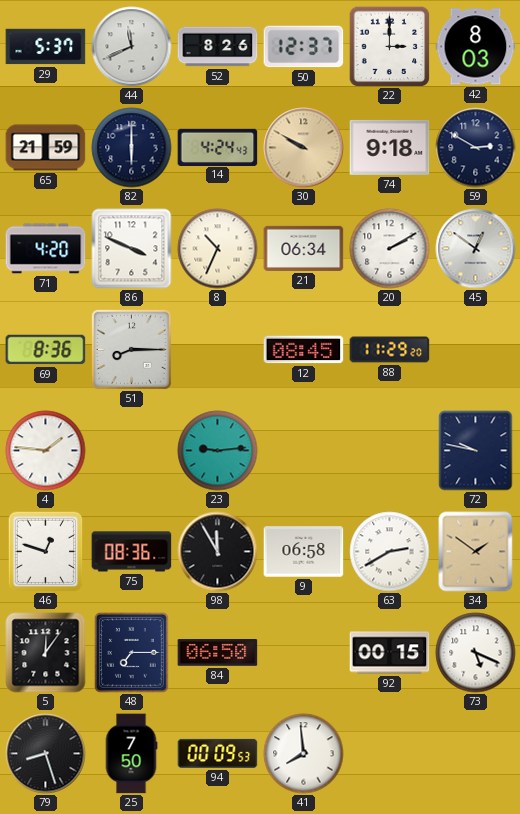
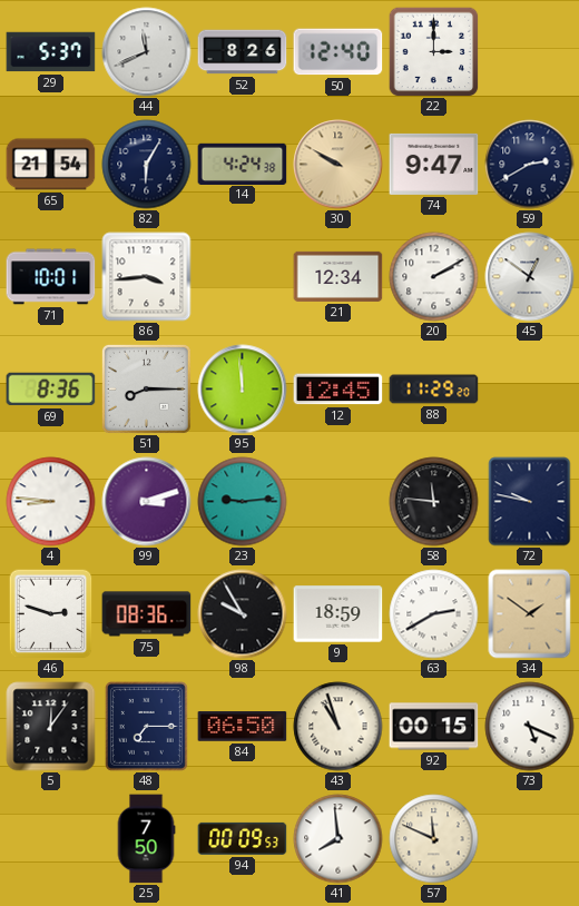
50: 12:37 -> 12:40 (338, 52)
42: 8:03 -> none (476, 47)
65: 21:59 -> 21:54 (51, 165)
82: 6:00 -> 6:05 (147, 165)
14: 4:24:43 -> 4:24:38 (243, 164)
74: 9:18 -> 9:47 (434, 164)
59: 2:50 -> 2:40 (530, 165)
71: 4:20 -> 10:01 (51, 277)
86: 3:49 -> 3:44 (147, 277)
8: 10:34 -> none (218, 249)
21: 06:34 -> 12:34 (338, 276)
95: none -> 11:59 (243, 390)
12: 08:45 -> 12:45 (338, 390)
4: 1:46 -> 8:46 (51, 502)
99: none -> 3:12 (147, 502)
58: none -> 11:46 (434, 502)
46: 12:48 -> 2:48 (51, 613)
98: 11:55 -> 9:55 (243, 614)
9: 06:58 -> 18:59 (338, 614)
43: none -> 10:57 (338, 727)
79: 8:27 -> none (46, 754)
57: none -> 11:49 (434, 839)
